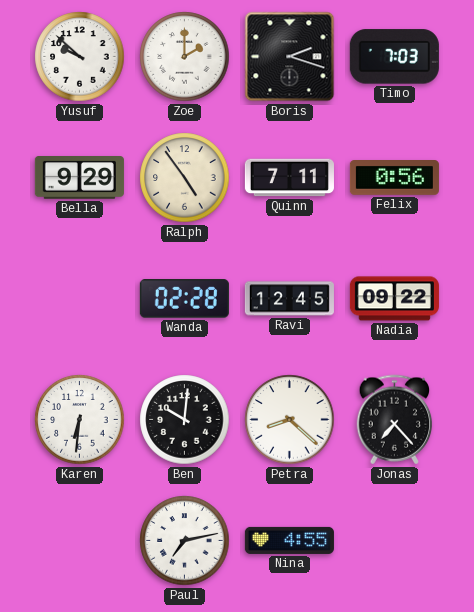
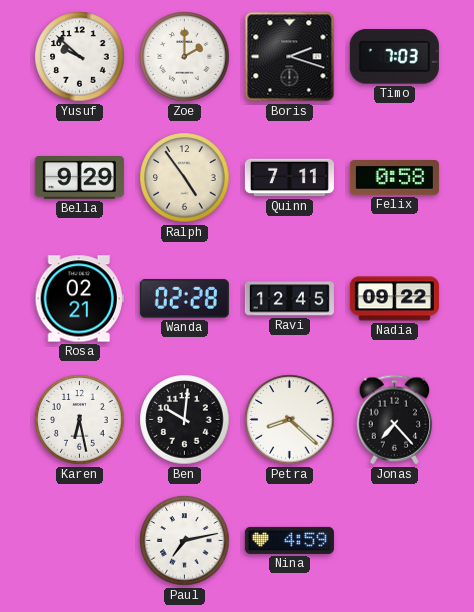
Felix: 0:56 -> 0:58 (394, 178)
Rosa: none -> 02:21 (79, 299)
Karen: 6:31 -> 6:28 (80, 420)
Nina: 4:55 -> 4:59 (289, 540)
